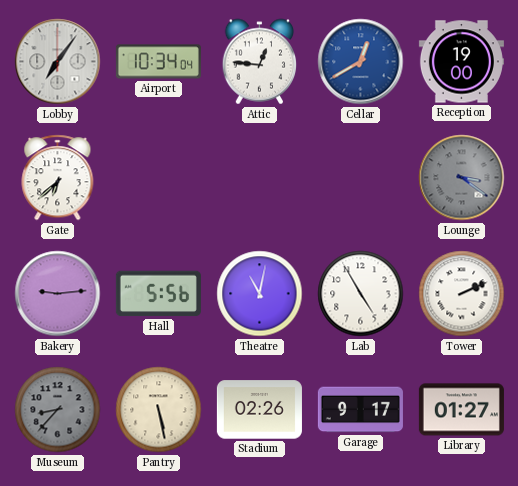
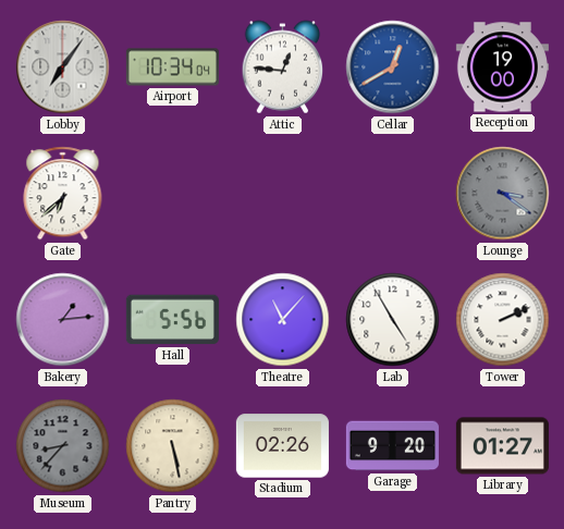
Bakery: 9:14 -> 1:14 (63, 320)
Theatre: 11:02 -> 11:07 (283, 320)
Garage: 9:17 -> 9:20 (392, 446)
